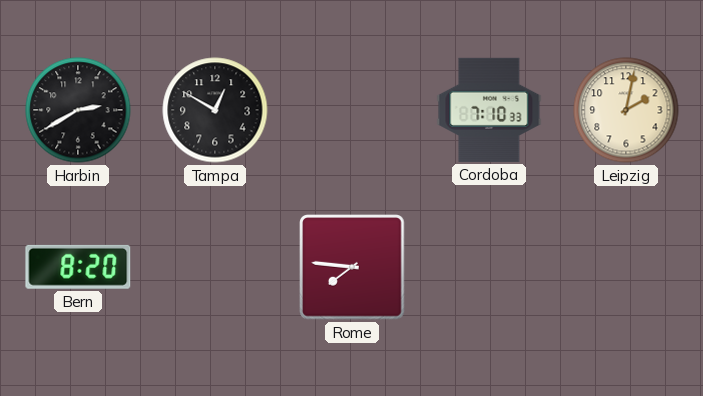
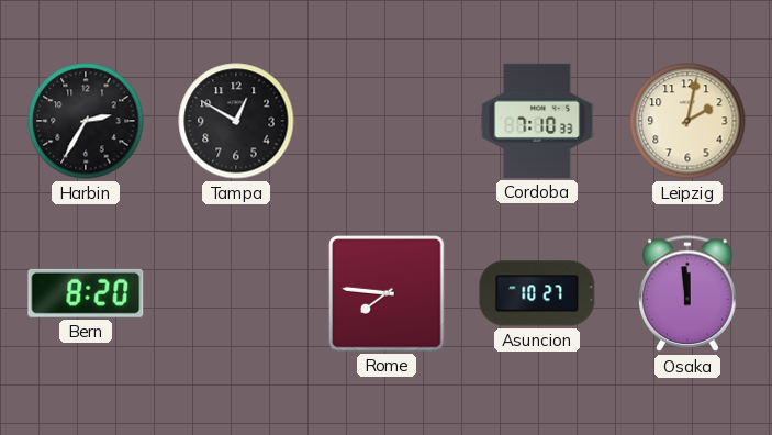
Harbin: 2:40 -> 2:35 (86, 121)
Asuncion: none -> 10:27 (537, 293)
Osaka: none -> 11:59 (687, 294)
